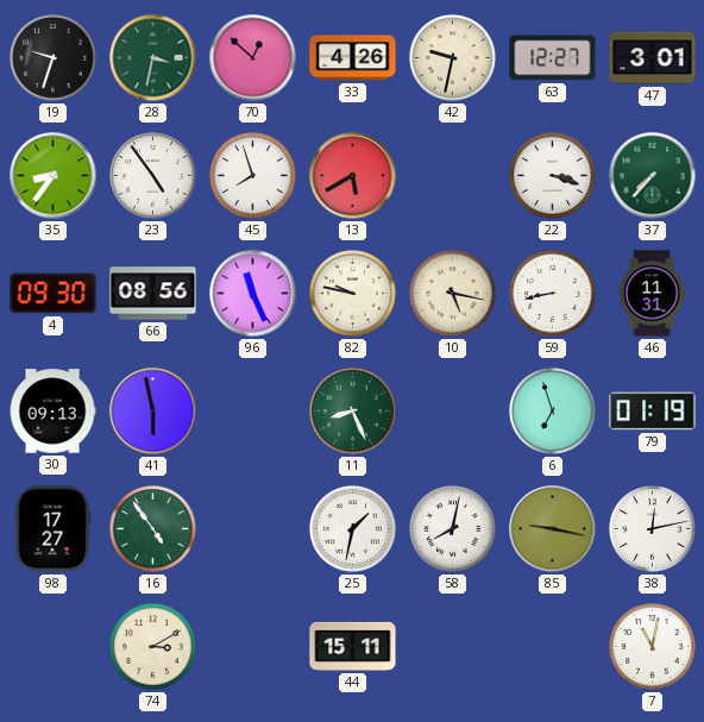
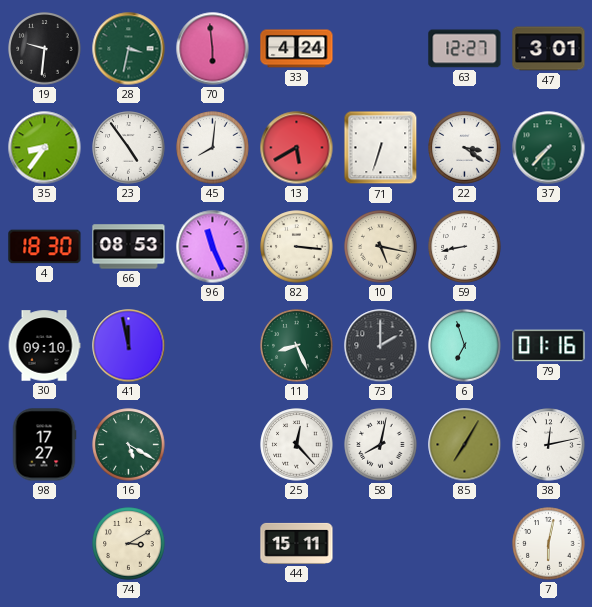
19: 9:33 -> 9:31 (45, 49)
70: 12:52 -> 5:59 (213, 49)
33: 4:26 -> 4:24 (297, 49)
42: 9:32 -> none (453, 58)
45: 7:57 -> 8:01 (213, 148)
71: none -> 6:33 (381, 148)
22: 3:18 -> 3:21 (465, 148)
4: 09:30 -> 18:30 (45, 247)
66: 08:56 -> 08:53 (129, 247)
82: 9:47 -> 3:16 (297, 247)
46: 11:31 -> none (652, 294)
30: 09:13 -> 09:10 (44, 346)
41: 5:58 -> 11:58 (129, 346)
73: none -> 2:00 (381, 346)
79: 01:19 -> 01:16 (549, 346)
16: 4:54 -> 5:20 (129, 445)
25: 1:32 -> 12:23 (297, 445)
85: 9:17 -> 7:05 (465, 445)
7: 11:02 -> 6:02 (549, 544)
